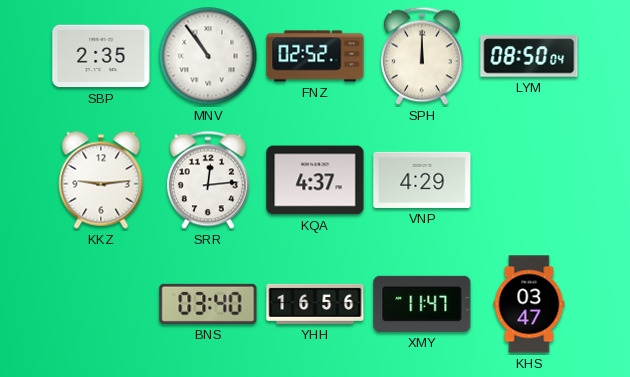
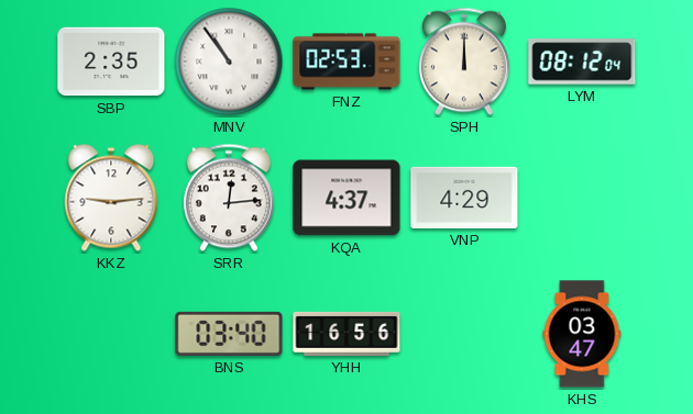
FNZ: 02:52 -> 02:53 (346, 61)
LYM: 08:50 -> 08:12 (582, 61)
XMY: 11:47 -> none (422, 304)
